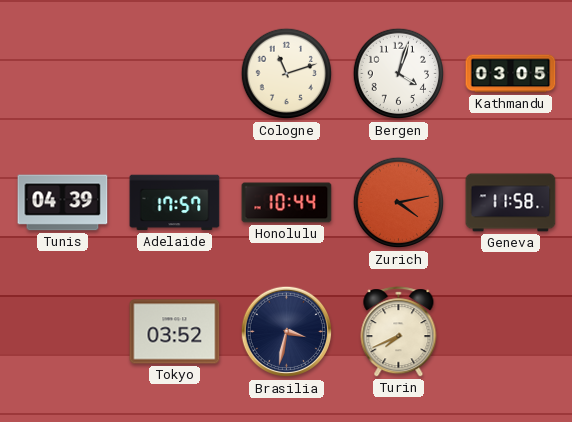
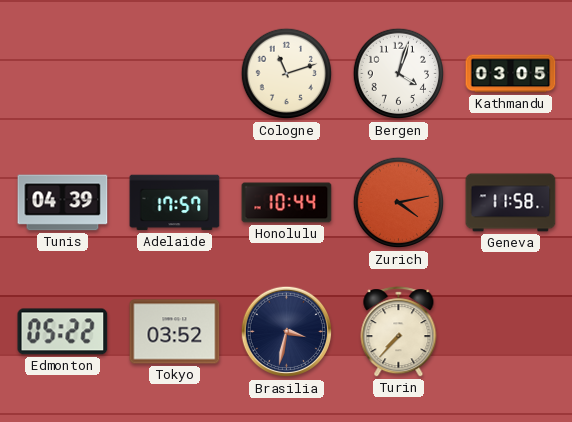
Edmonton: none -> 05:22 (63, 332)
Turin: 7:41 -> 7:37 (399, 332)
